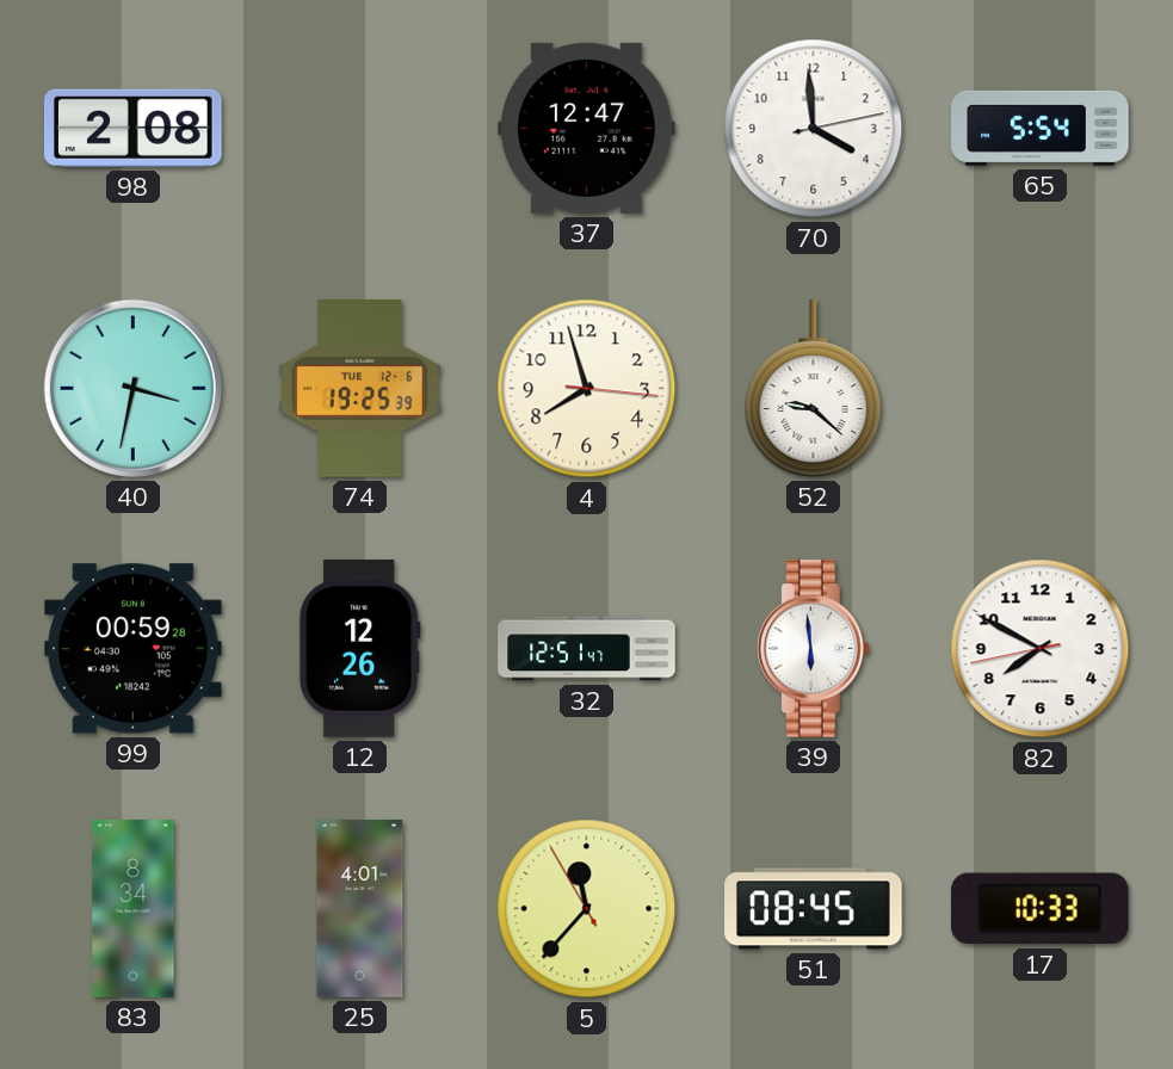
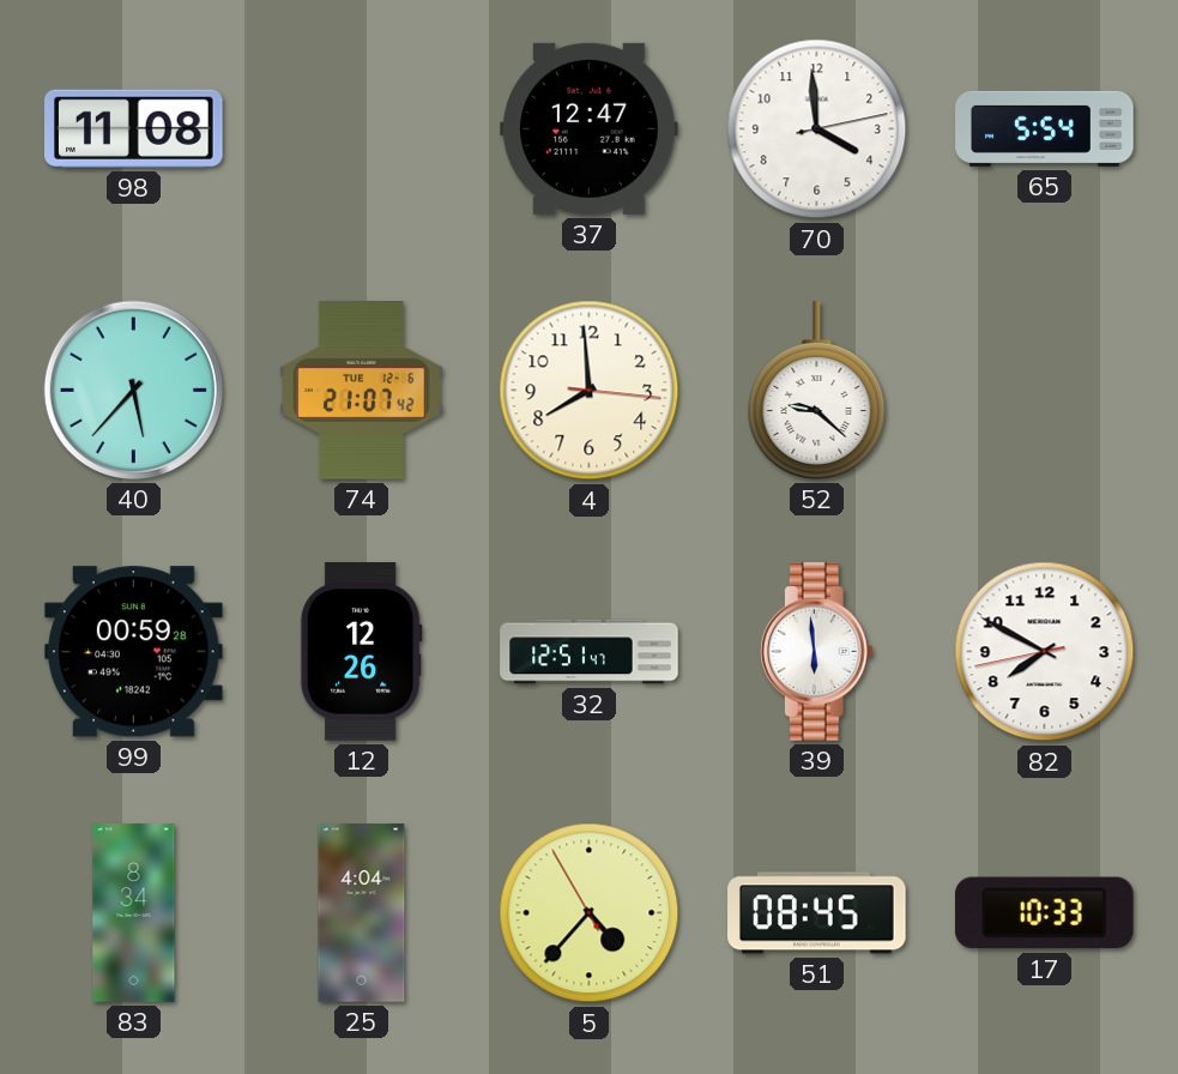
98: 2:08 -> 11:08 (134, 128)
40: 3:32 -> 5:37 (133, 390)
74: 19:25 -> 21:07 (362, 391)
4: 7:57 -> 7:59 (590, 391)
25: 4:01 -> 4:04 (362, 913)
5: 11:36 -> 4:36 (590, 913)
